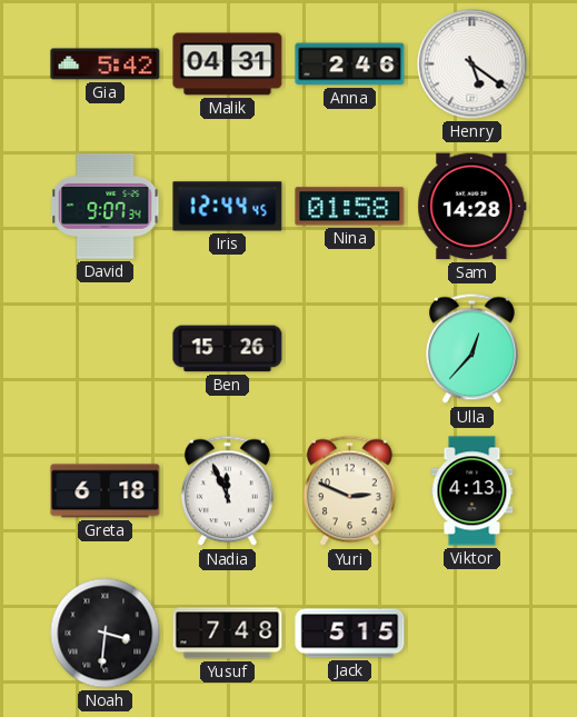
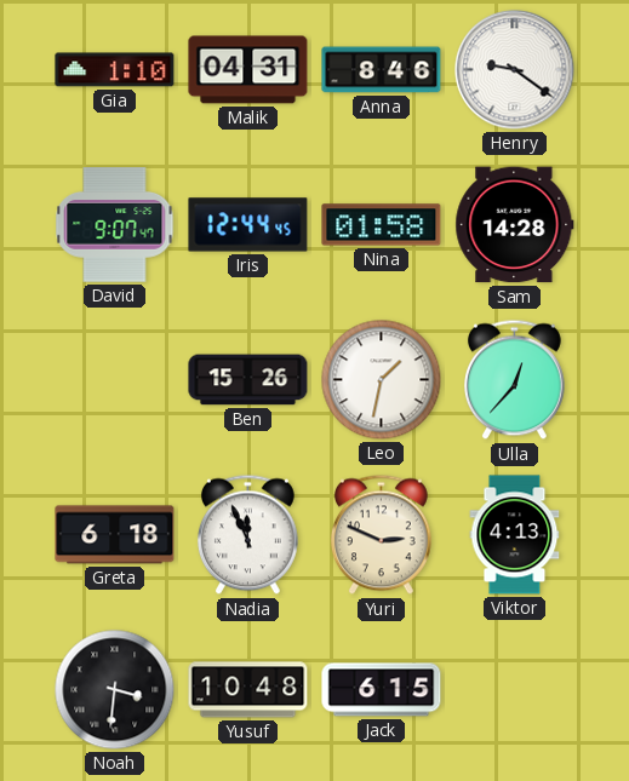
Gia: 5:42 -> 1:10 (115, 70)
Anna: 2:46 -> 8:46 (382, 70)
Henry: 5:21 -> 9:21 (515, 70)
David: 9:07:34 -> 9:07:47 (115, 225)
Leo: none -> 1:32 (382, 380)
Yusuf: 7:48 -> 10:48 (248, 690)
Jack: 5:15 -> 6:15 (382, 690)
